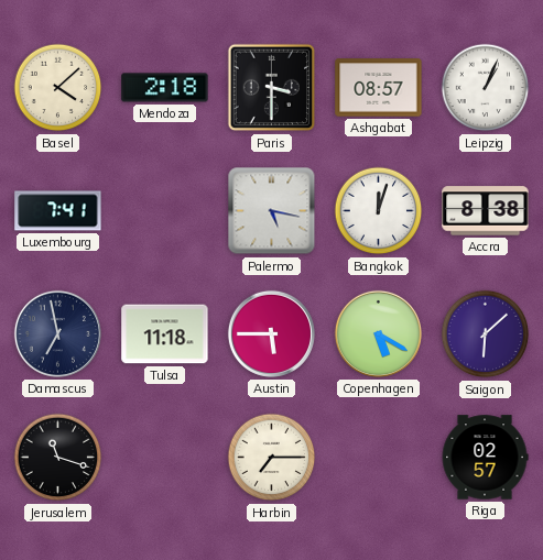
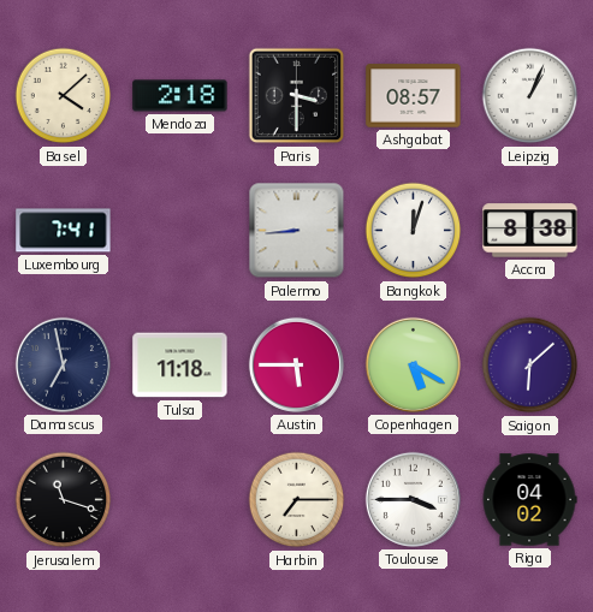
Palermo: 5:17 -> 8:44 (297, 231)
Toulouse: none -> 3:45 (413, 499)
Riga: 02:57 -> 04:02 (529, 500)
